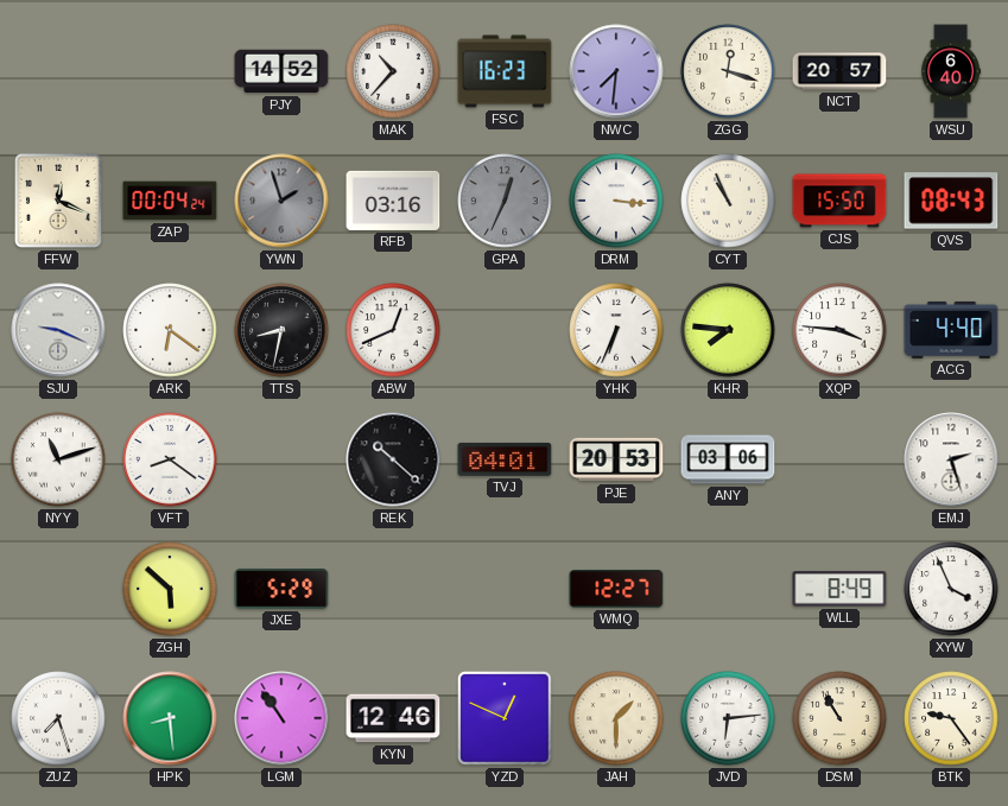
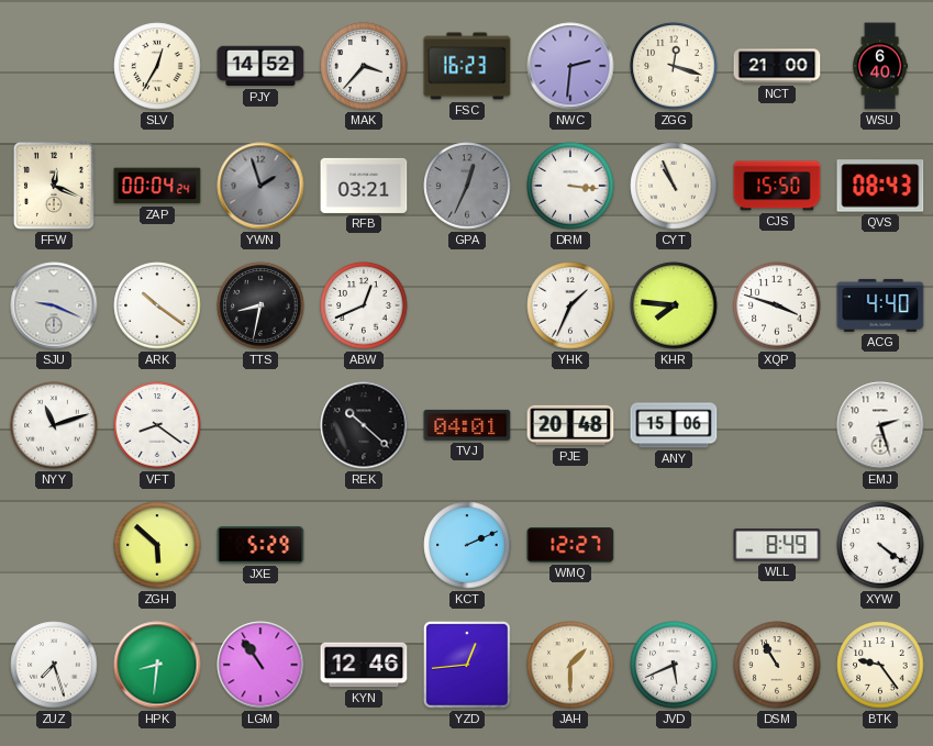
SLV: none -> 12:35 (157, 66)
MAK: 10:37 -> 3:37 (364, 66)
NWC: 7:31 -> 2:31 (570, 66)
NCT: 20:57 -> 21:00 (777, 66)
RFB: 03:16 -> 03:21 (364, 186)
ARK: 6:21 -> 10:21 (157, 305)
YHK: 6:34 -> 1:34 (570, 305)
XQP: 3:46 -> 3:48 (777, 305)
PJE: 20:53 -> 20:48 (570, 425)
ANY: 03:06 -> 15:06 (674, 425)
KCT: none -> 2:11 (467, 545)
XYW: 3:56 -> 4:21 (880, 545)
HPK: 8:29 -> 8:31 (157, 665)
YZD: 12:49 -> 12:44 (468, 666)
JVD: 6:14 -> 5:41 (674, 665)
